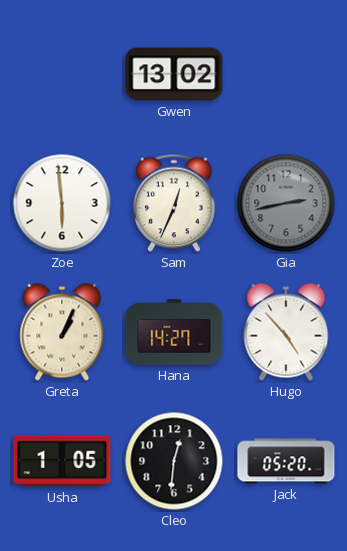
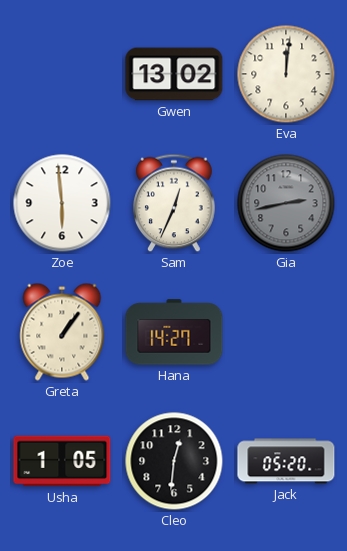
Eva: none -> 12:01 (286, 74)
Greta: 1:04 -> 1:06 (62, 332)
Hugo: 4:53 -> none (286, 332)
